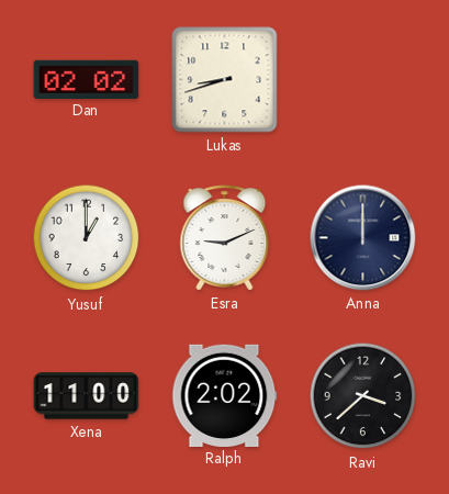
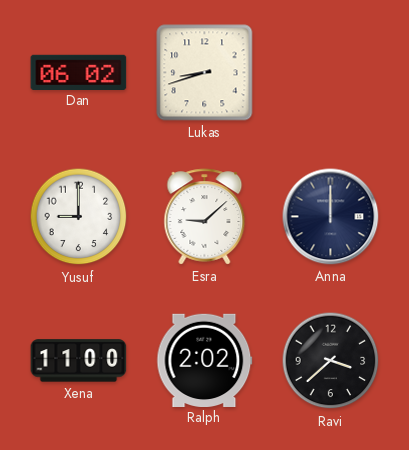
Dan: 02:02 -> 06:02 (79, 72)
Yusuf: 1:00 -> 9:00 (79, 217)
Esra: 9:11 -> 9:08 (205, 217)
